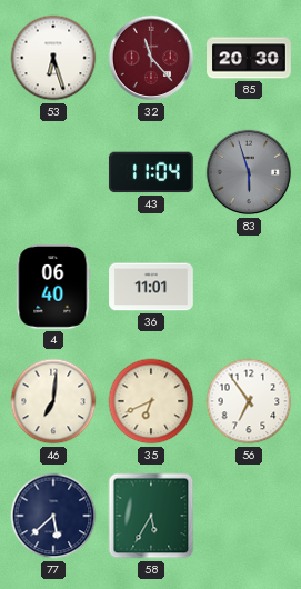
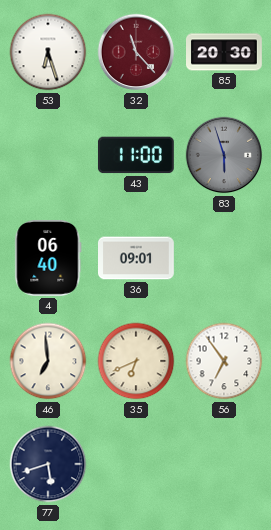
43: 11:04 -> 11:00 (136, 155)
36: 11:01 -> 09:01 (137, 258)
46: 7:01 -> 6:59 (48, 361)
77: 5:38 -> 5:42 (48, 464)
58: 5:35 -> none (151, 516)
